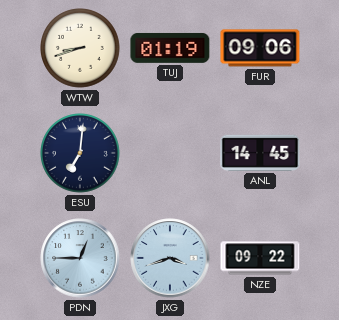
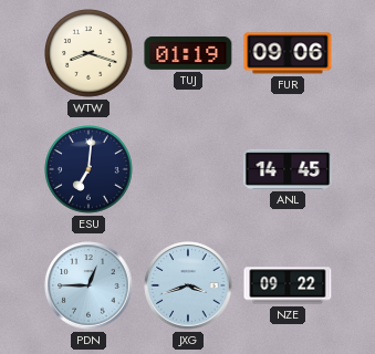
WTW: 8:42 -> 8:18 (90, 54)
